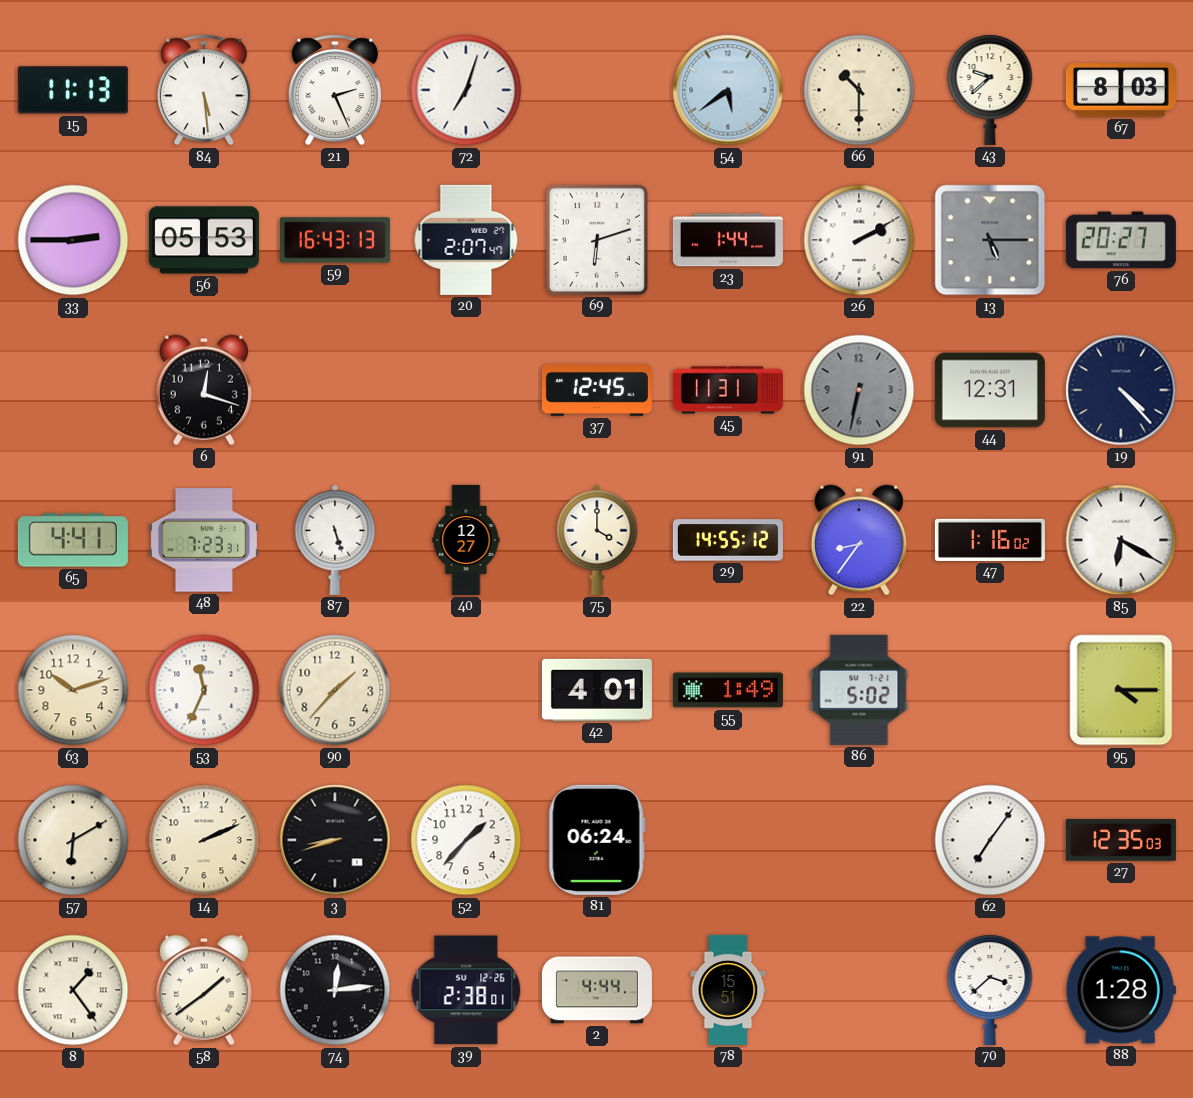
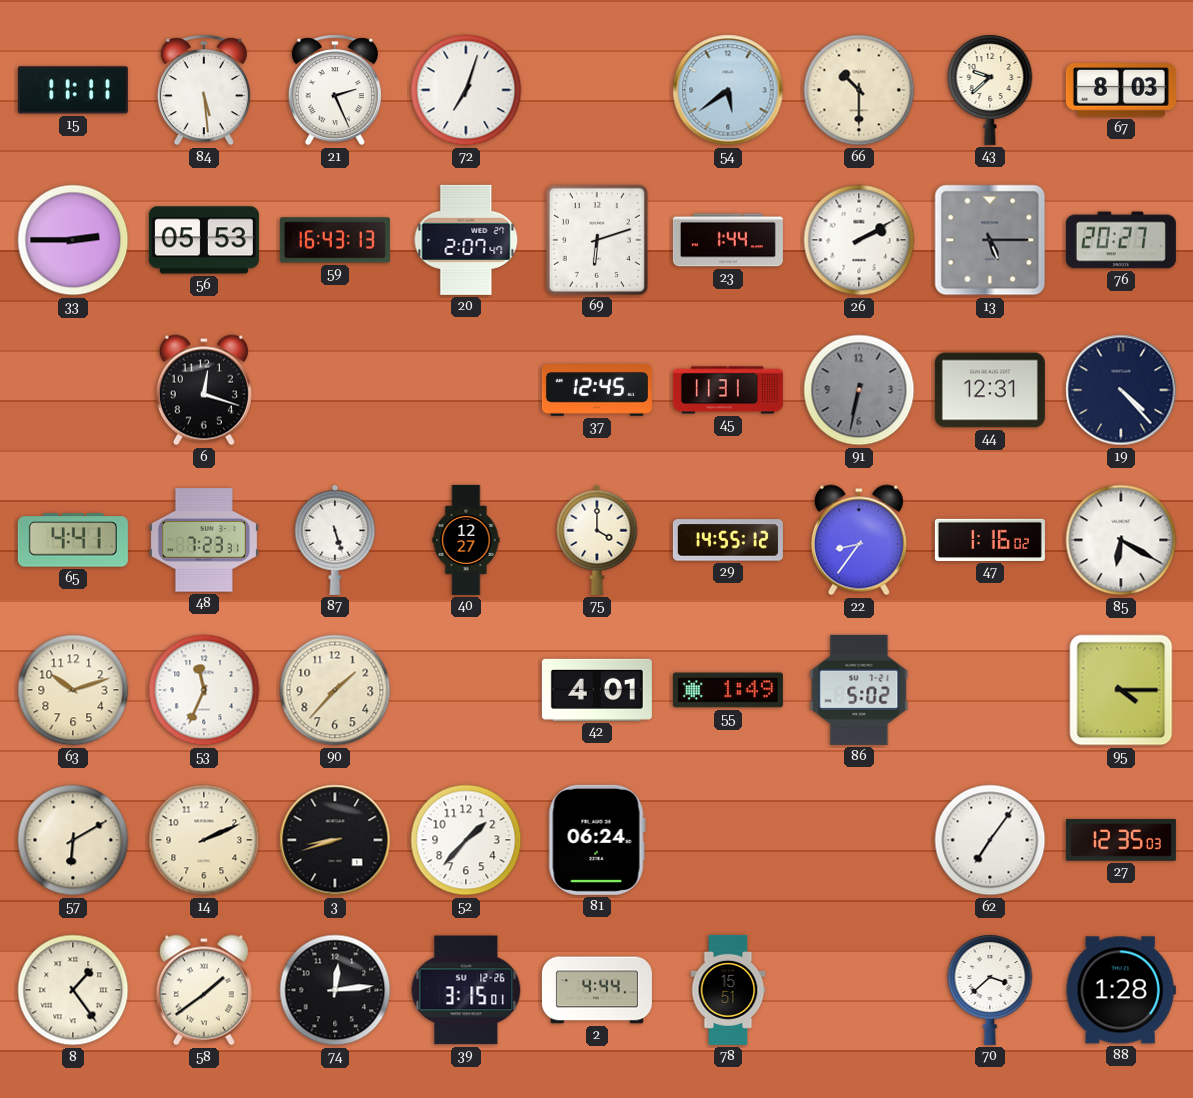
15: 11:13 -> 11:11 (73, 90)
39: 2:38 -> 3:15 (466, 990)
